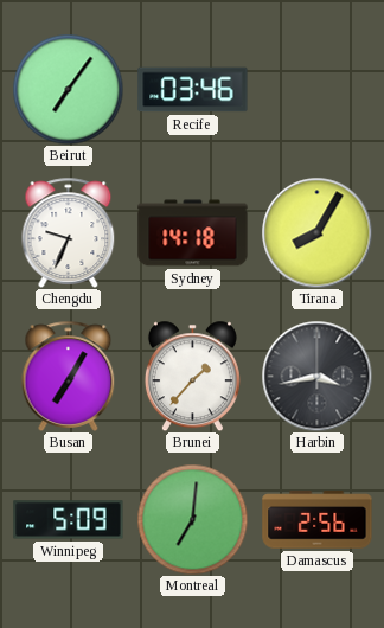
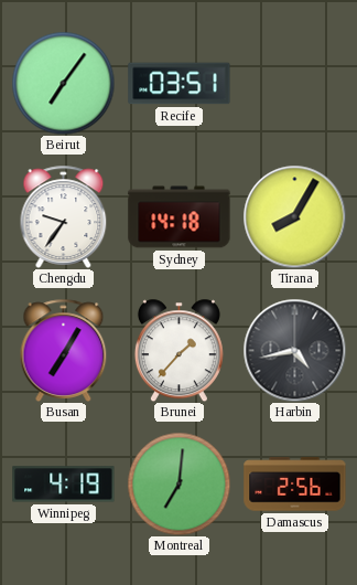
Recife: 03:46 -> 03:51 (180, 84)
Chengdu: 9:34 -> 9:36 (64, 216)
Harbin: 3:43 -> 4:43 (294, 350)
Winnipeg: 5:09 -> 4:19 (64, 485)
